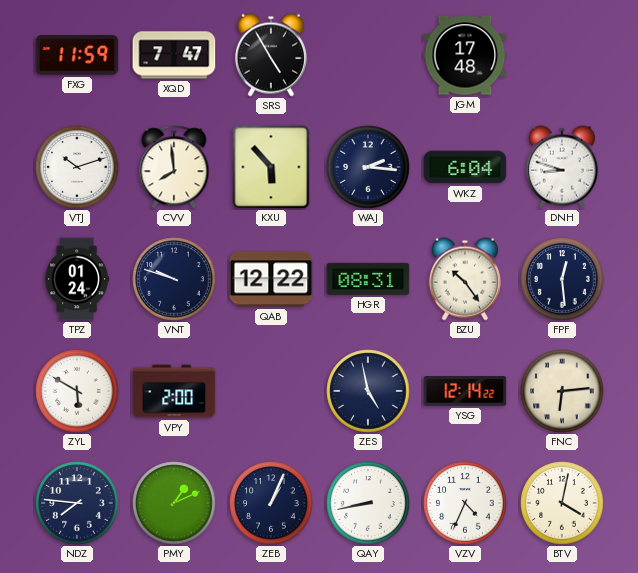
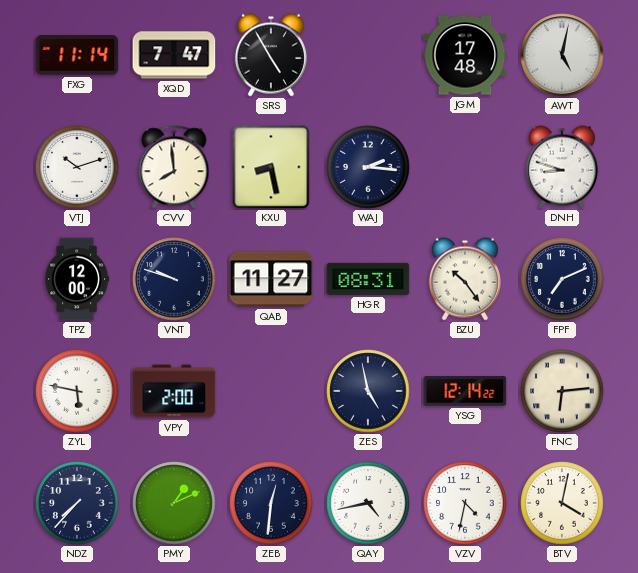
FXG: 11:59 -> 11:14 (77, 55)
AWT: none -> 5:02 (562, 55)
KXU: 5:53 -> 8:28 (271, 167)
WKZ: 6:04 -> none (465, 167)
TPZ: 01:24 -> 12:00 (77, 279)
QAB: 12:22 -> 11:27 (271, 279)
FPF: 12:29 -> 7:11 (562, 279)
ZYL: 5:50 -> 5:47 (77, 391)
NDZ: 7:46 -> 7:37 (77, 503)
ZEB: 1:04 -> 12:31 (271, 503)
QAY: 8:43 -> 4:43 (368, 503)
VZV: 4:34 -> 4:32 (465, 503)
